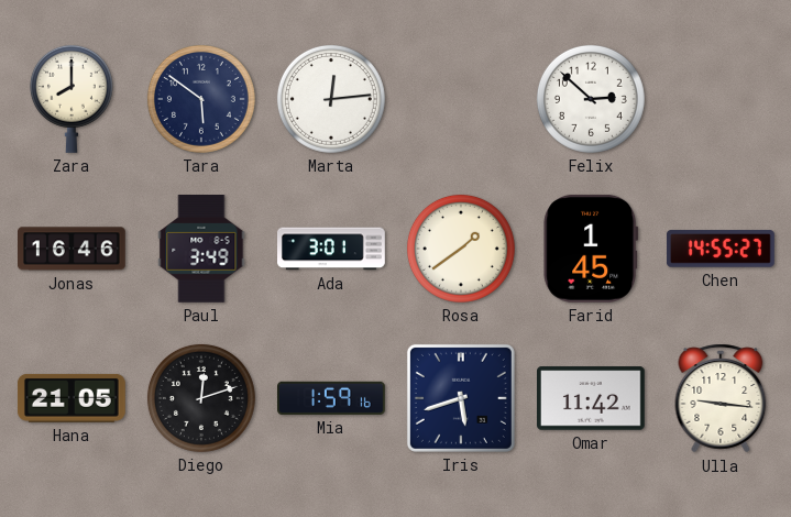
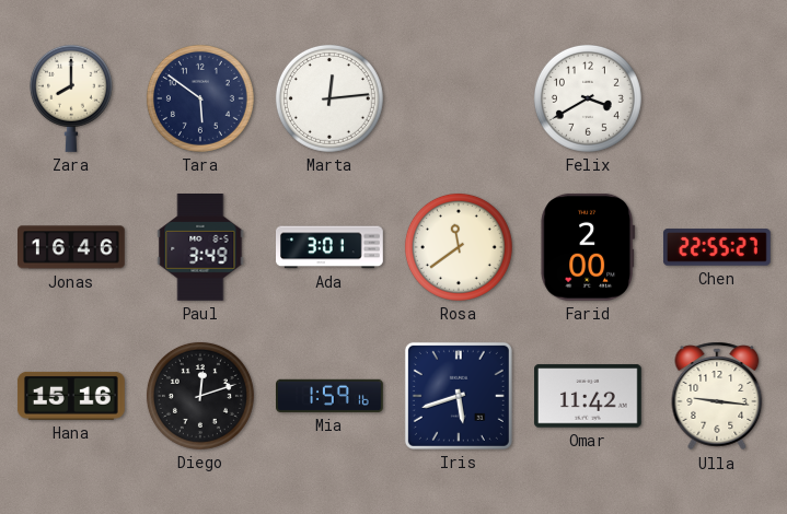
Felix: 2:52 -> 3:40 (588, 98)
Rosa: 1:39 -> 11:39 (459, 247)
Farid: 1:45 -> 2:00 (588, 247)
Chen: 14:55 -> 22:55 (717, 247)
Hana: 21:05 -> 15:16 (71, 396)
